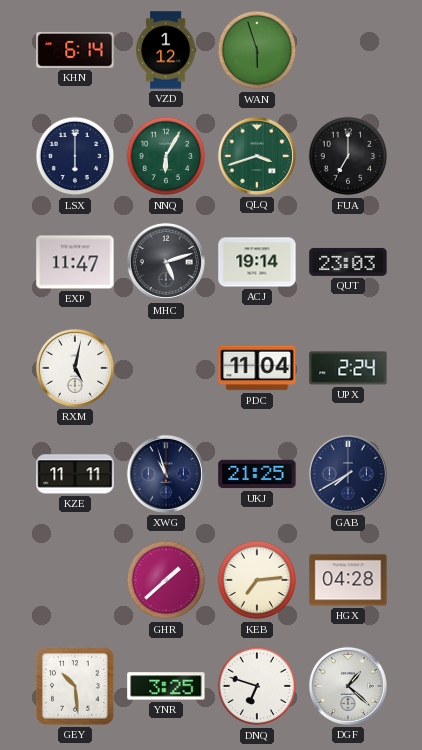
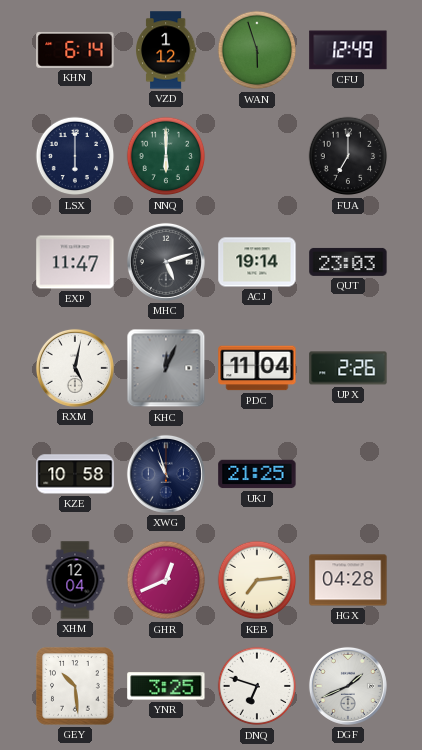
CFU: none -> 12:49 (348, 50)
NNQ: 6:05 -> 6:00 (166, 156)
QLQ: 3:42 -> none (257, 156)
KHC: none -> 12:04 (166, 368)
UPX: 2:24 -> 2:26 (348, 368)
KZE: 11:11 -> 10:58 (75, 474)
GAB: 7:40 -> none (348, 474)
XHM: none -> 12:04 (75, 580)
GHR: 1:38 -> 12:41 (166, 580)
DGF: 1:22 -> 1:41 (348, 686)
